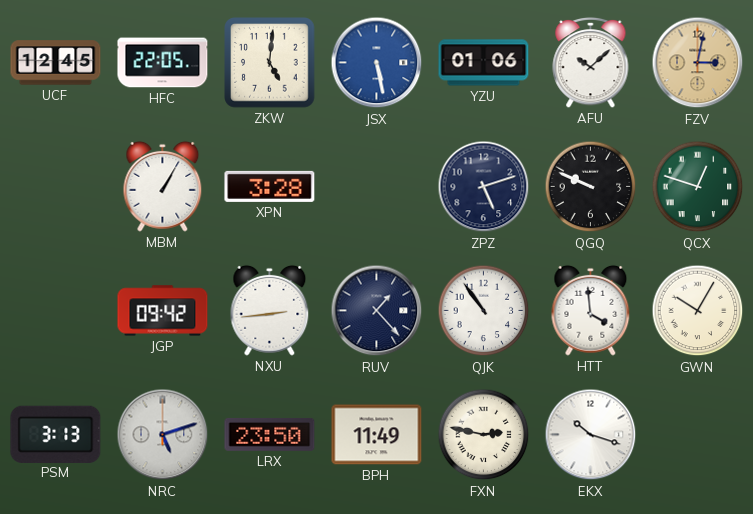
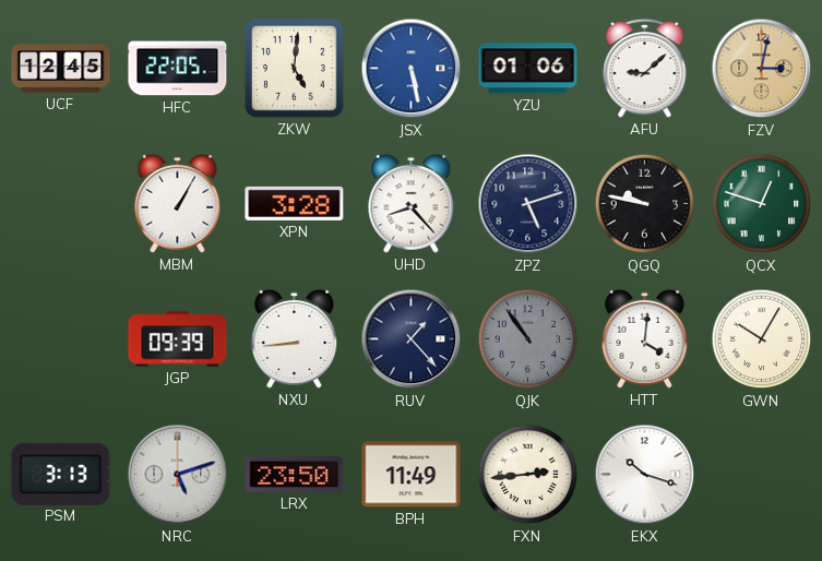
AFU: 10:08 -> 9:08 (645, 68)
UHD: none -> 8:23 (412, 203)
QGQ: 9:49 -> 9:47 (645, 204)
JGP: 09:42 -> 09:39 (178, 339)
NXU: 2:44 -> 8:44 (295, 338)
QJK dial: white -> grey (528, 339)
HTT: 3:59 -> 4:01 (645, 338)
FXN: 2:47 -> 2:44 (528, 475)
